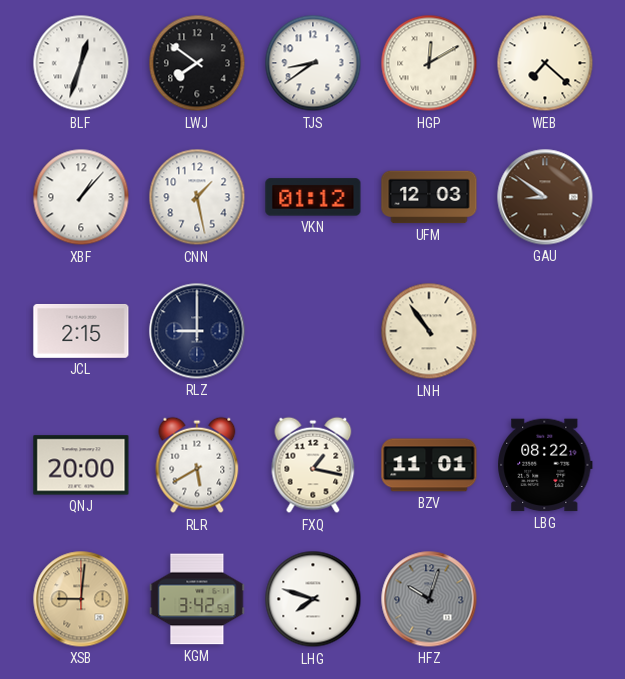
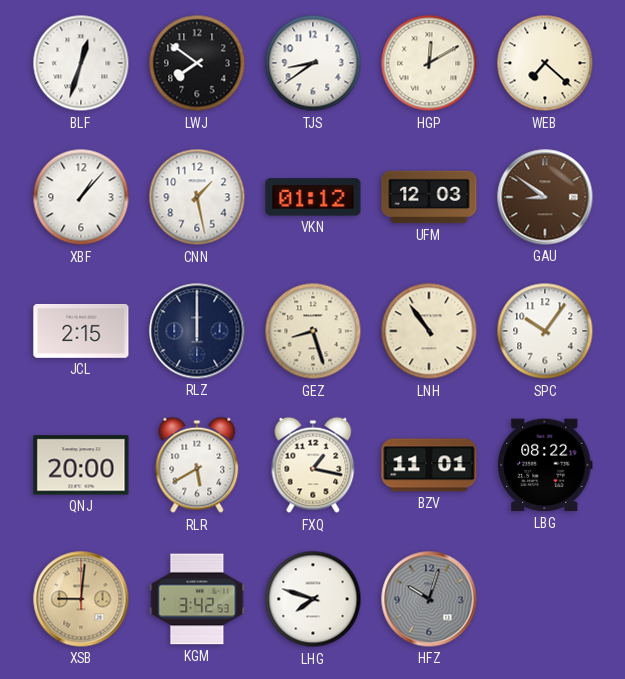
RLZ: 9:00 -> 12:00 (197, 331)
GEZ: none -> 8:27 (313, 331)
SPC: none -> 10:06 (545, 331)
